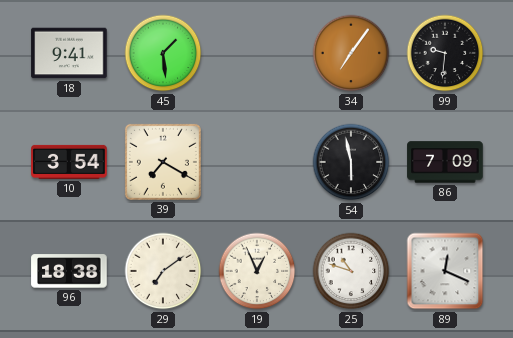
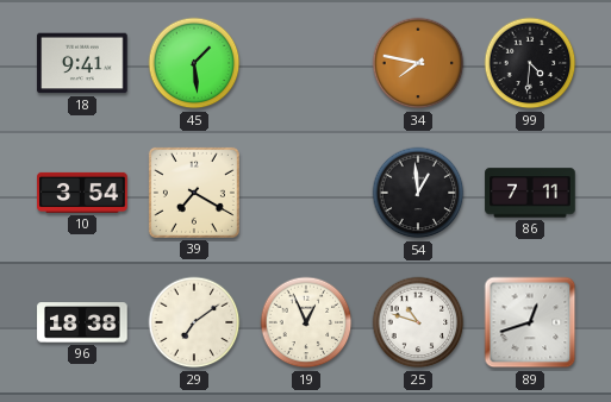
34: 7:06 -> 7:47 (418, 63)
99: 9:31 -> 4:31 (530, 63)
54: 5:58 -> 12:59 (418, 193)
86: 7:09 -> 7:11 (530, 193)
89: 12:19 -> 12:42 (530, 322)
